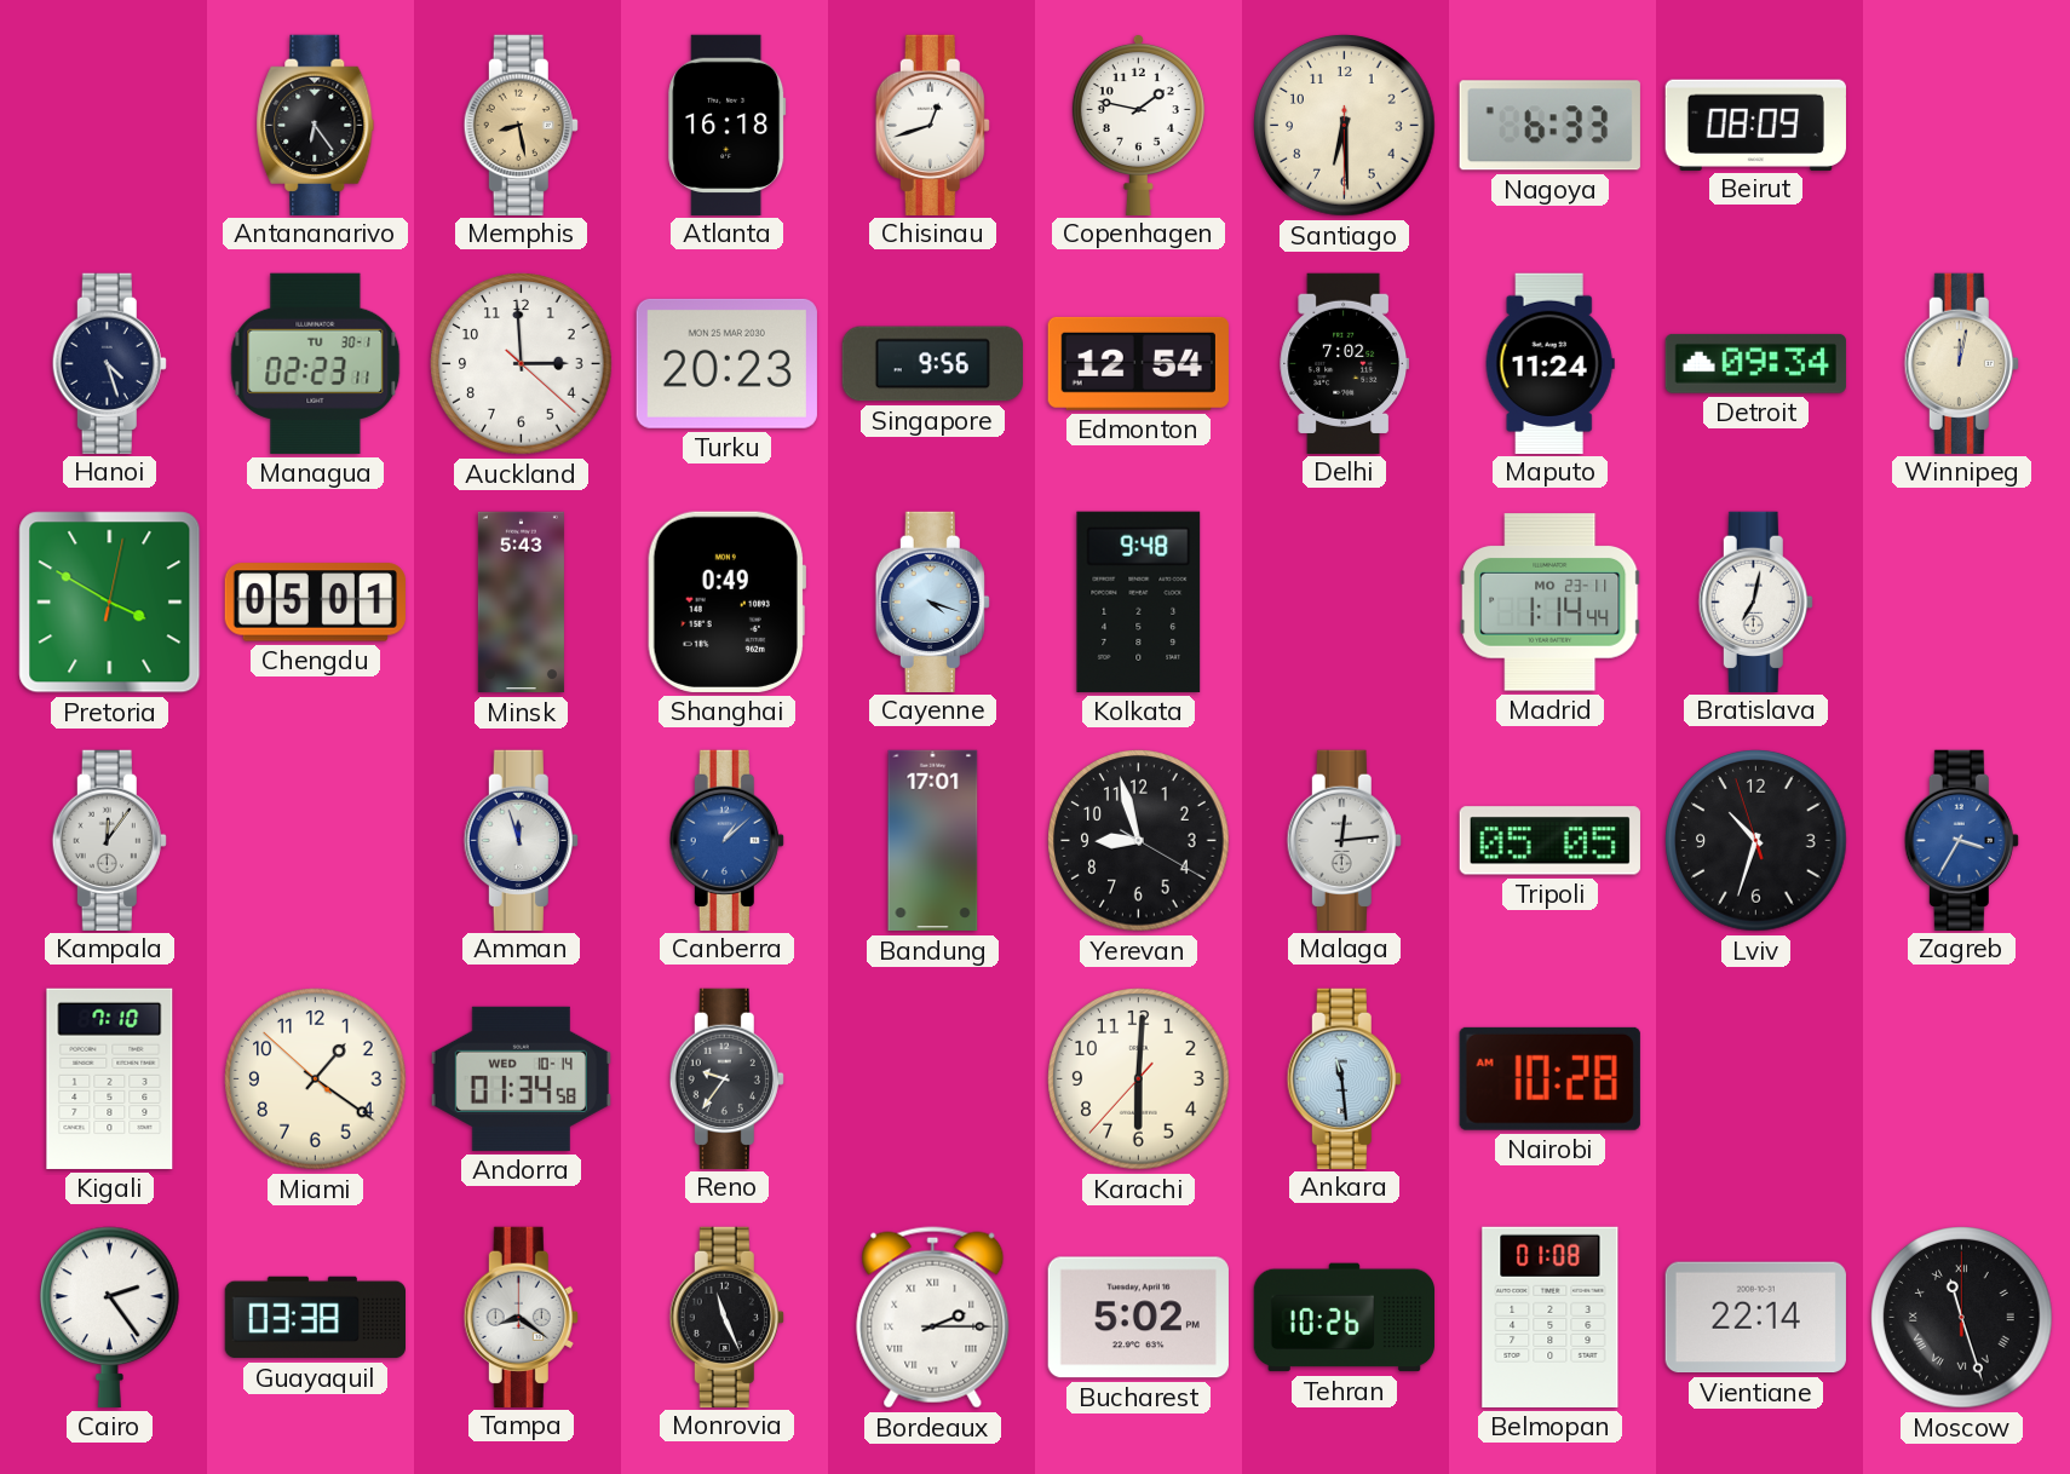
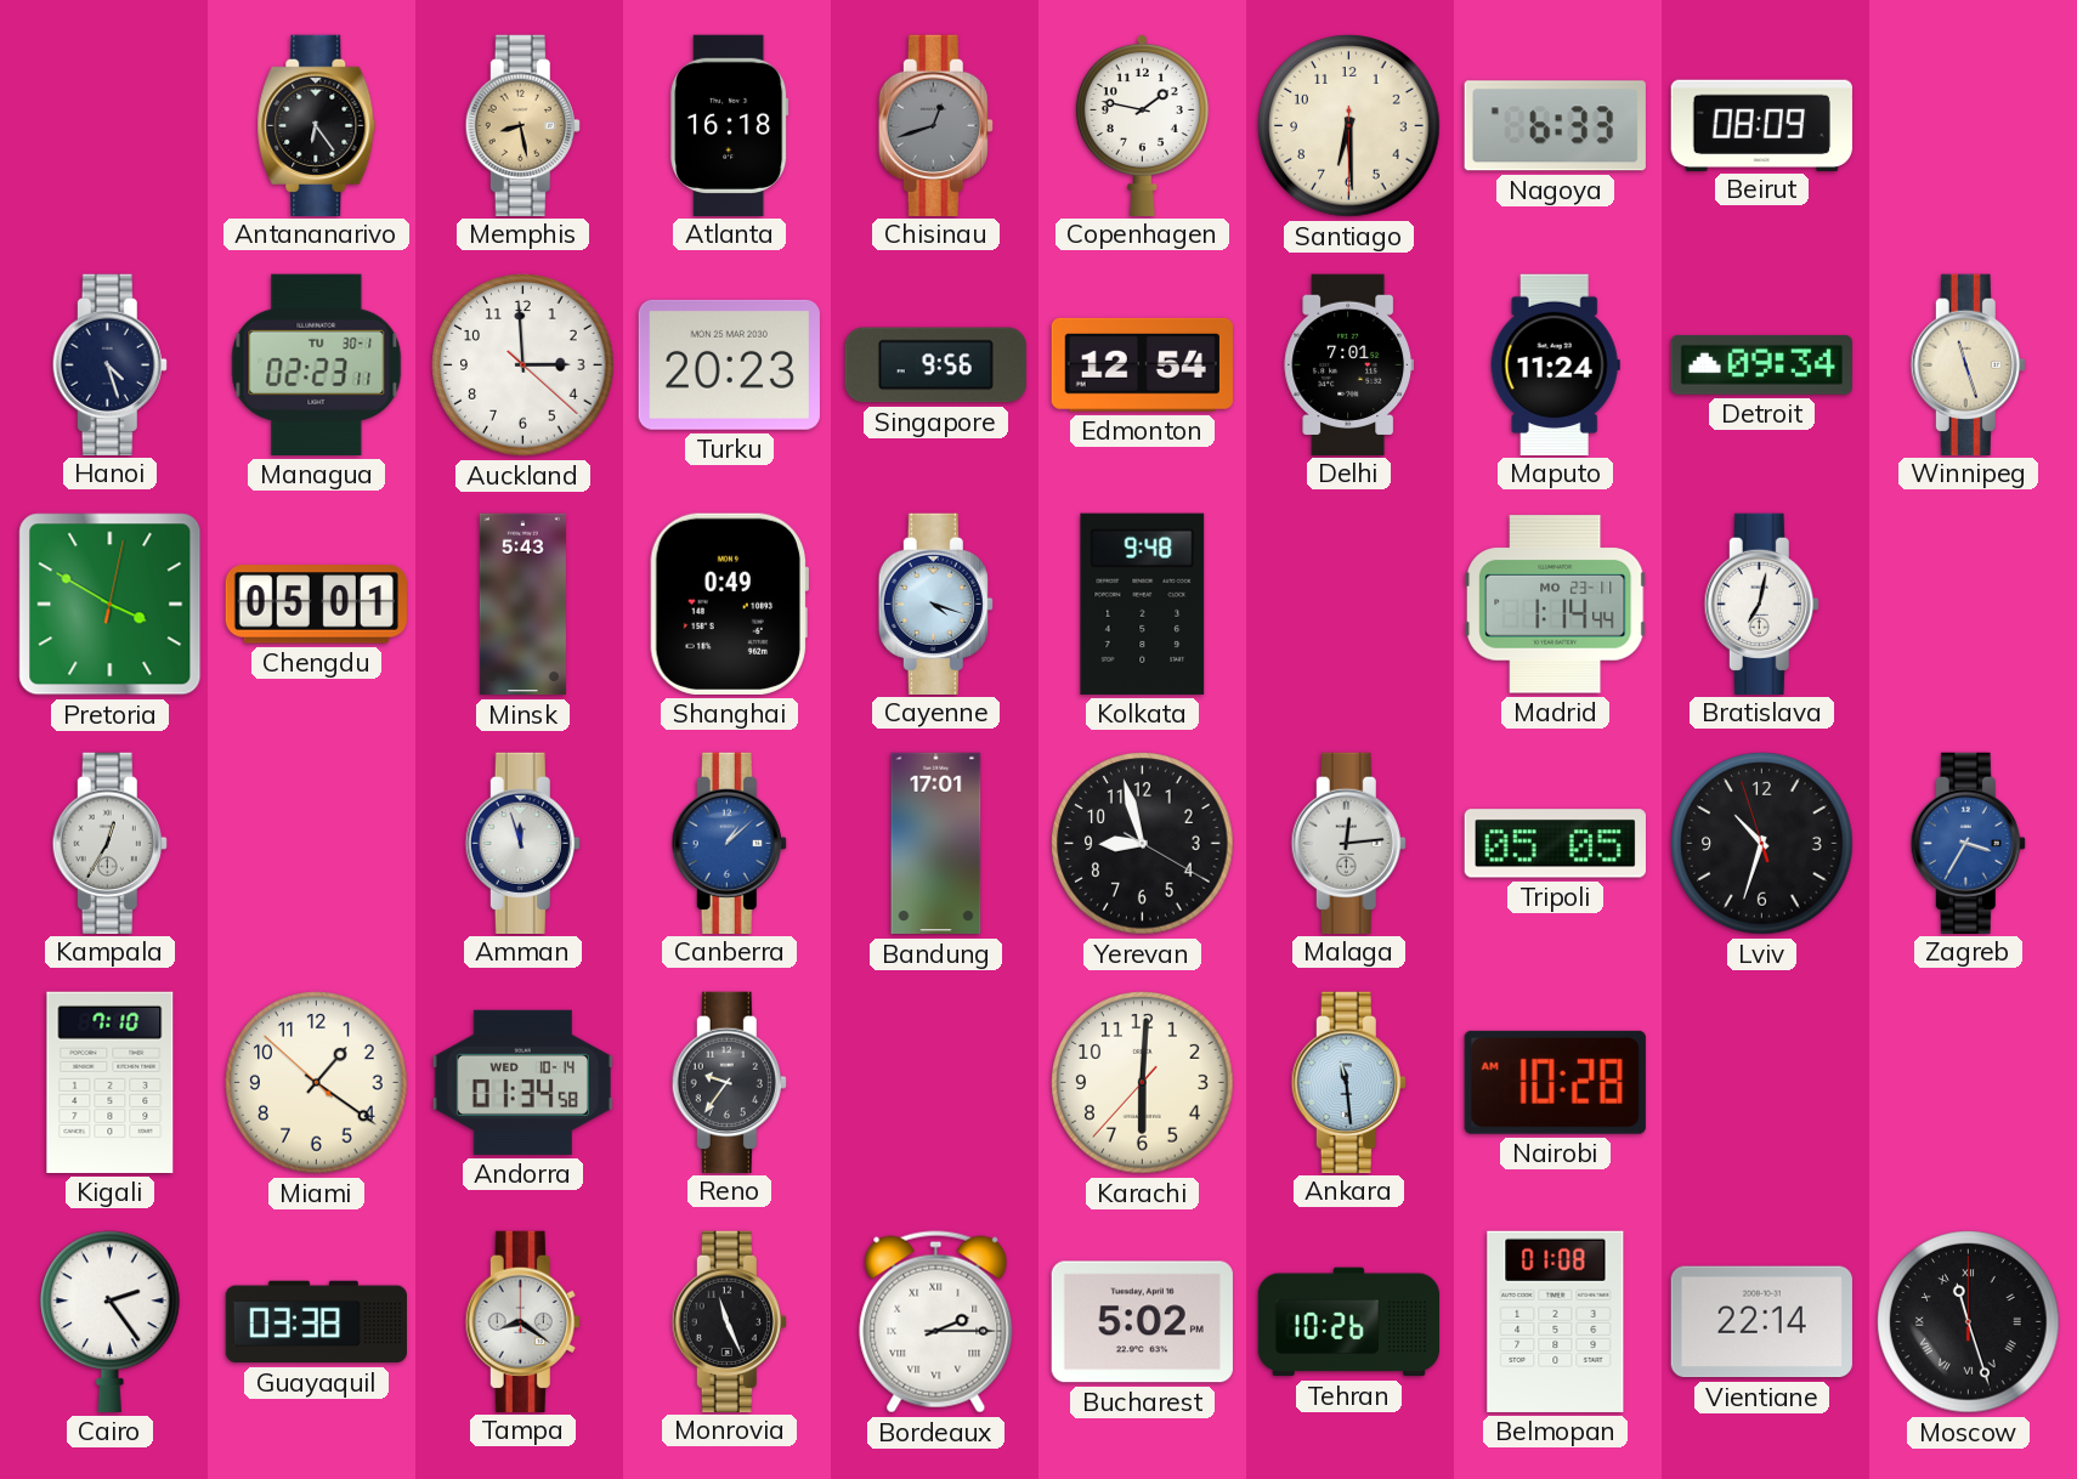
Chisinau dial: white -> grey (935, 125)
Delhi: 7:02 -> 7:01 (1349, 364)
Winnipeg: 12:02 -> 11:27 (1968, 364)
Kampala: 12:06 -> 12:35 (109, 843)
